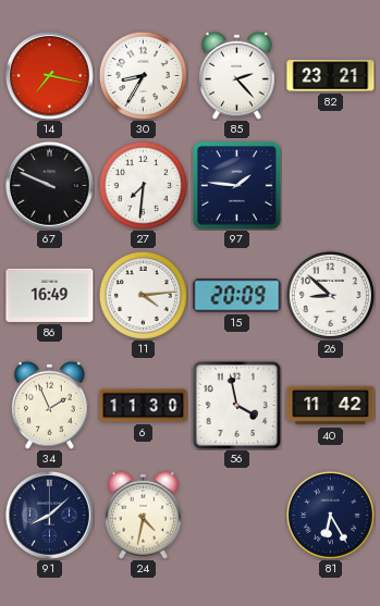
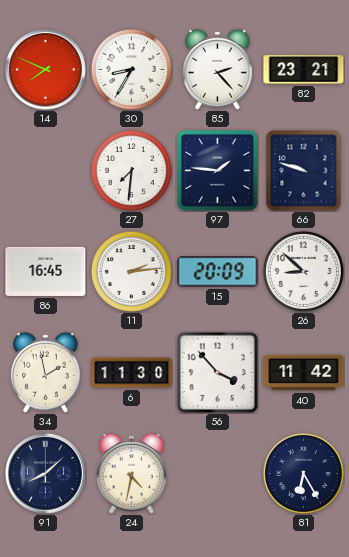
14: 7:17 -> 7:49 (46, 70)
67: 9:49 -> none (50, 186)
66: none -> 9:48 (304, 171)
86: 16:49 -> 16:45 (46, 271)
11: 4:14 -> 2:14 (131, 271)
34: 1:56 -> 1:58 (45, 372)
56: 3:58 -> 3:53 (217, 372)
